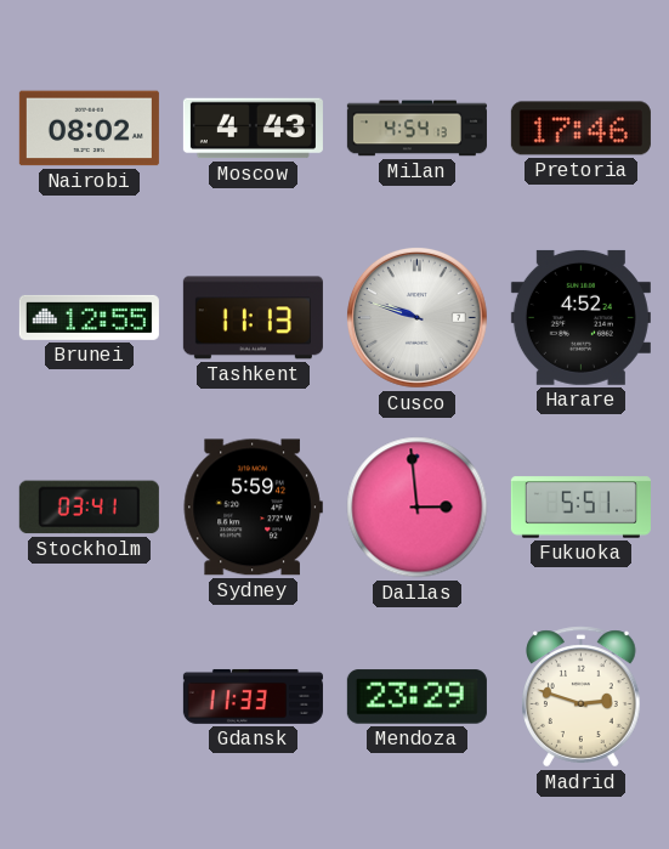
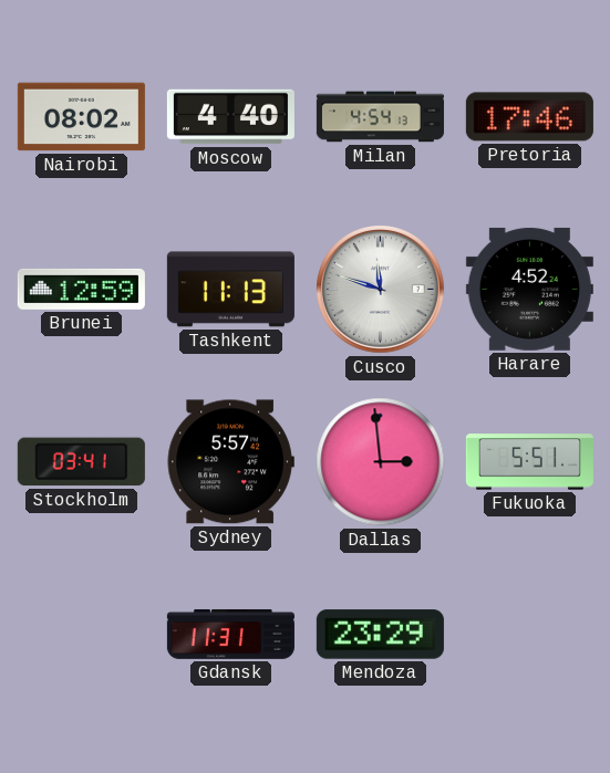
Moscow: 4:43 -> 4:40 (230, 117)
Brunei: 12:55 -> 12:59 (81, 289)
Cusco: 9:48 -> 11:48 (380, 289)
Sydney: 5:59 -> 5:57 (230, 462)
Gdansk: 11:33 -> 11:31 (230, 634)
Madrid: 2:48 -> none (582, 697)
